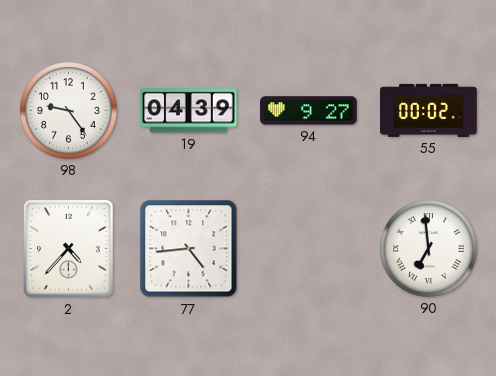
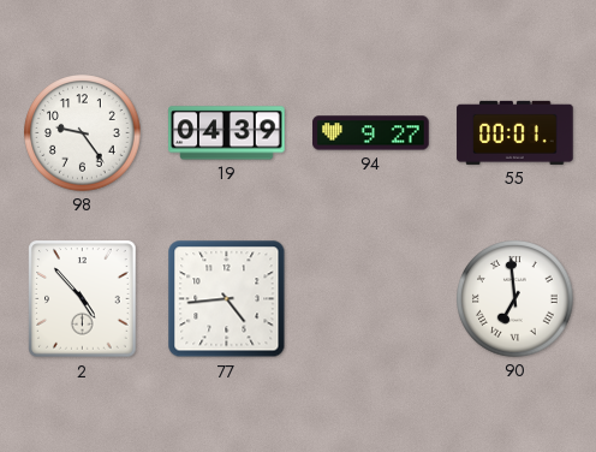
55: 00:02 -> 00:01 (515, 132)
2: 4:37 -> 4:53 (83, 299)
